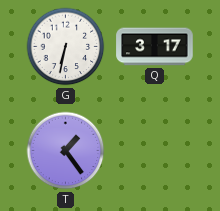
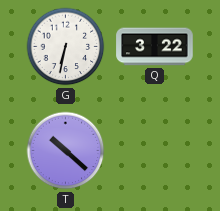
Q: 3:17 -> 3:22 (155, 47)
T: 1:24 -> 10:22 (66, 151)
